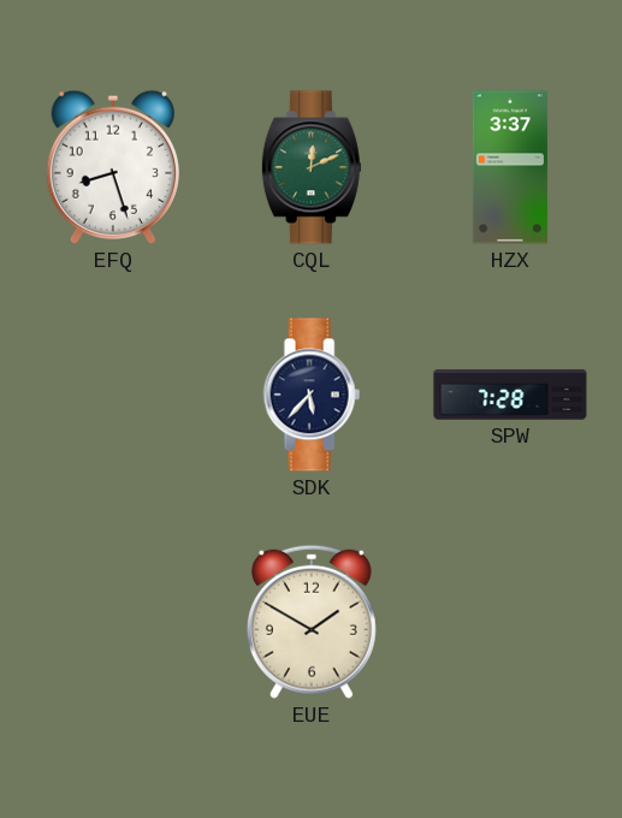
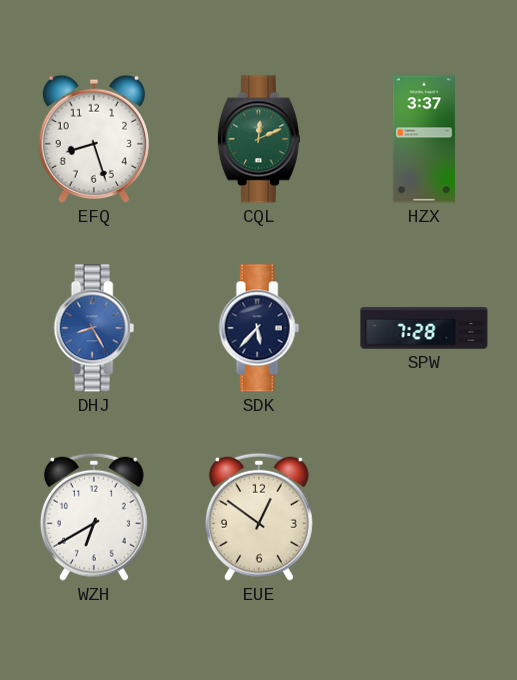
DHJ: none -> 8:25 (94, 328)
WZH: none -> 6:40 (94, 517)
EUE: 1:50 -> 12:51 (259, 517)
